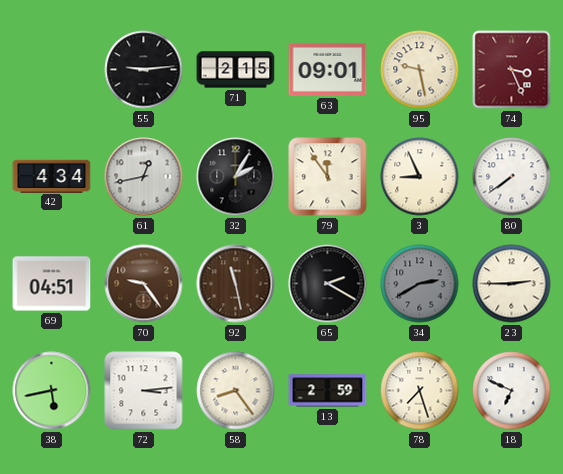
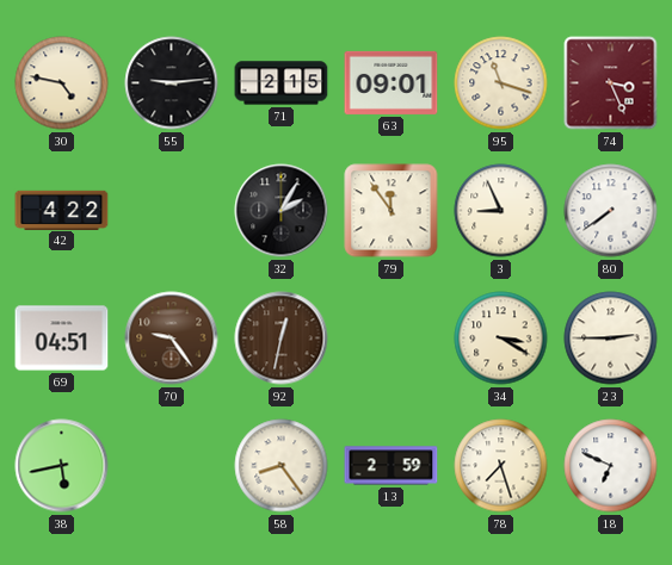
30: none -> 4:47 (62, 83)
95: 9:28 -> 11:18 (501, 83)
42: 4:34 -> 4:22 (62, 210)
61: 12:43 -> none (144, 177)
92: 11:28 -> 12:32 (282, 339)
65: 2:20 -> none (328, 284)
34: 2:40 -> 3:20 (501, 339)
34 dial: grey -> cream (501, 339)
72: 3:14 -> none (144, 391)
